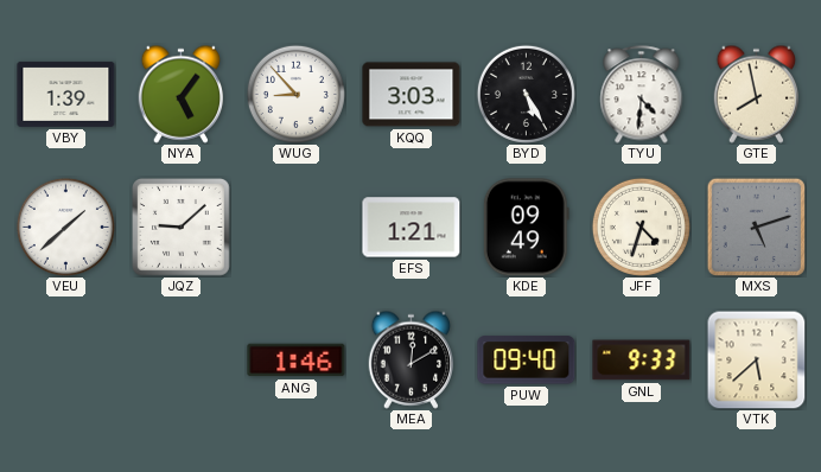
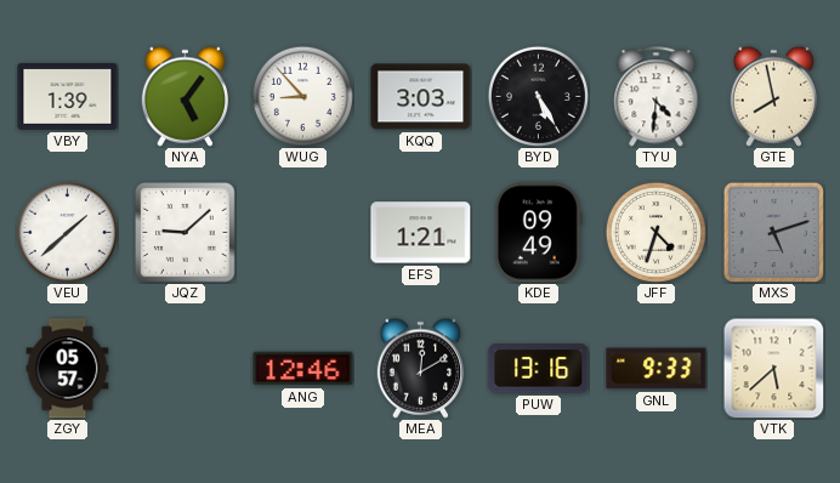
ZGY: none -> 05:57 (68, 369)
ANG: 1:46 -> 12:46 (303, 369)
PUW: 09:40 -> 13:16 (539, 369)
